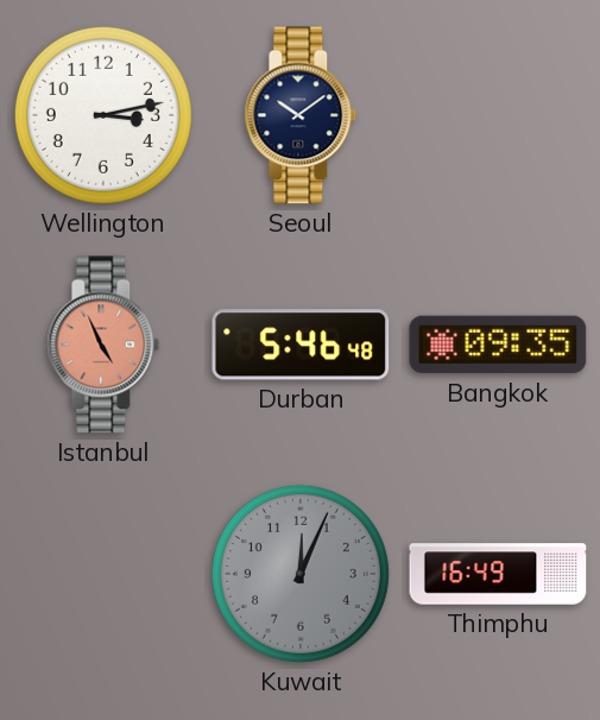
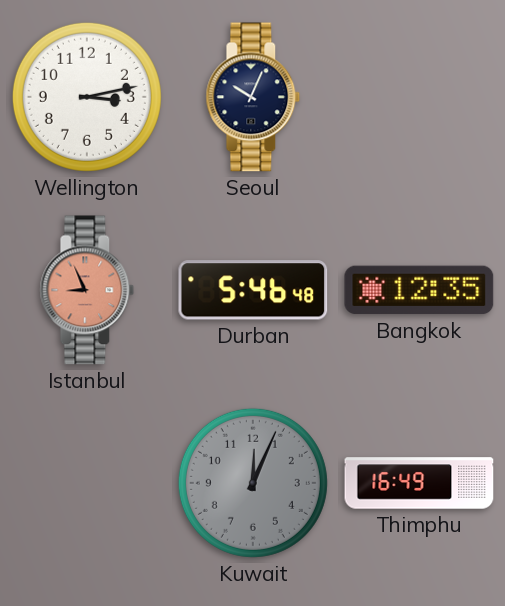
Seoul: 10:09 -> 10:04 (253, 97)
Istanbul: 4:56 -> 8:56 (87, 290)
Bangkok: 09:35 -> 12:35 (419, 290)
